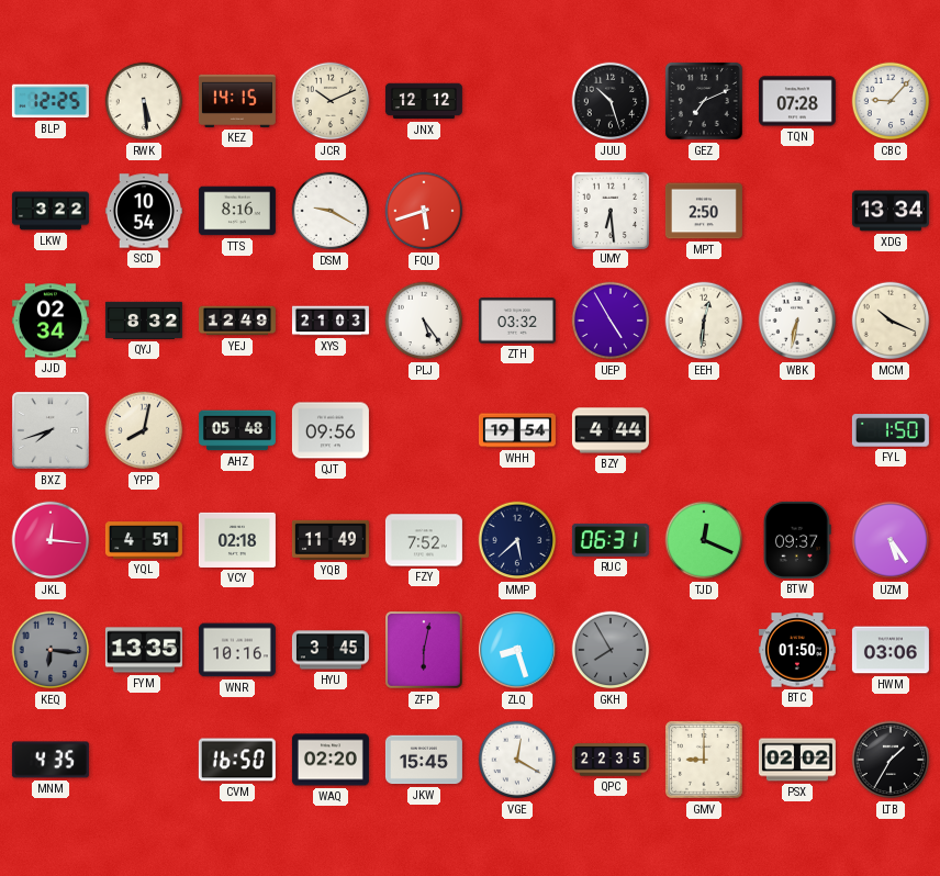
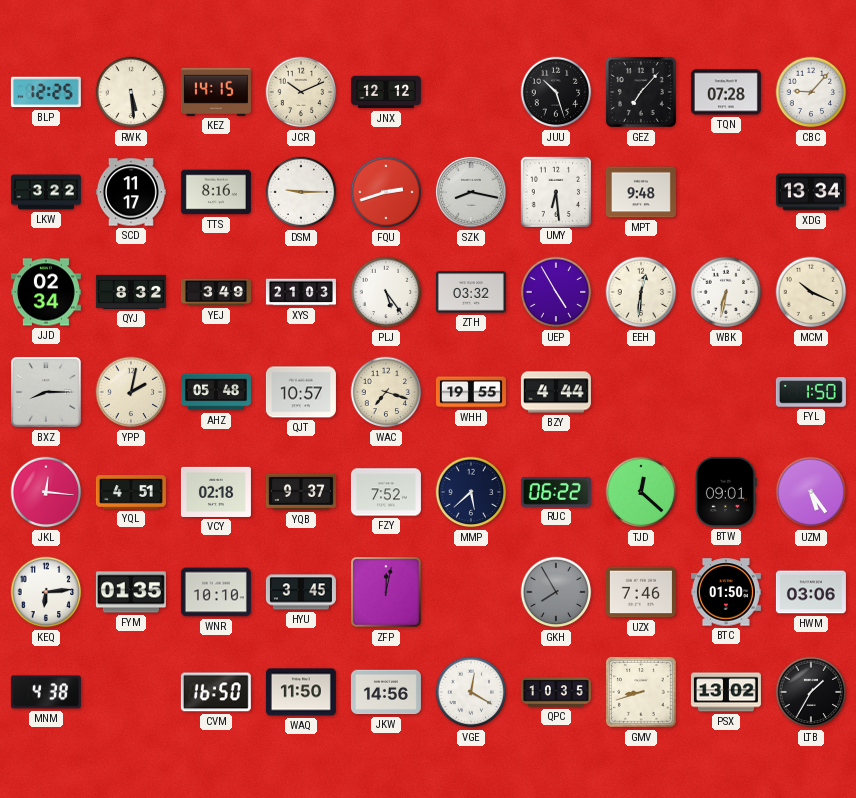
GEZ: 7:11 -> 7:07 (642, 93)
SCD: 10:54 -> 11:17 (131, 192)
DSM: 9:20 -> 9:15 (301, 192)
FQU: 5:42 -> 2:42 (386, 192)
SZK: none -> 8:17 (471, 192)
MPT: 2:50 -> 9:48 (641, 192)
YEJ: 12:49 -> 3:49 (216, 292)
BXZ: 7:42 -> 8:15 (47, 393)
YPP: 8:02 -> 2:02 (131, 392)
QJT: 09:56 -> 10:57 (301, 392)
WAC: none -> 7:18 (386, 392)
WHH: 19:54 -> 19:55 (471, 392)
YQB: 11:49 -> 9:37 (301, 492)
RUC: 06:31 -> 06:22 (556, 492)
TJD: 12:19 -> 12:22 (641, 492)
BTW: 09:37 -> 09:01 (726, 492)
KEQ: 6:16 -> 6:14 (46, 592)
KEQ dial: grey -> white (46, 592)
FYM: 13:35 -> 01:35 (131, 592)
WNR: 10:16 -> 10:10 (216, 592)
ZFP: 6:02 -> 12:02 (387, 593)
ZLQ: 8:27 -> none (517, 650)
UZX: none -> 7:46 (641, 592)
MNM: 4:35 -> 4:38 (46, 692)
WAQ: 02:20 -> 11:50 (301, 692)
JKW: 15:45 -> 14:56 (386, 692)
QPC: 22:35 -> 10:35 (556, 692)
GMV: 9:00 -> 8:42 (642, 693)
PSX: 02:02 -> 13:02 (726, 692)
